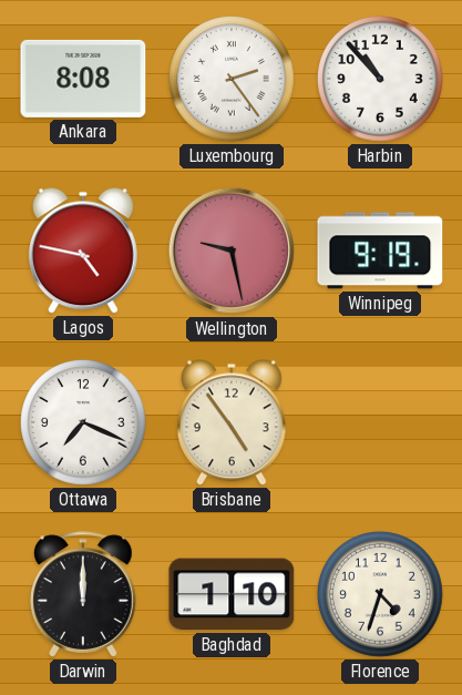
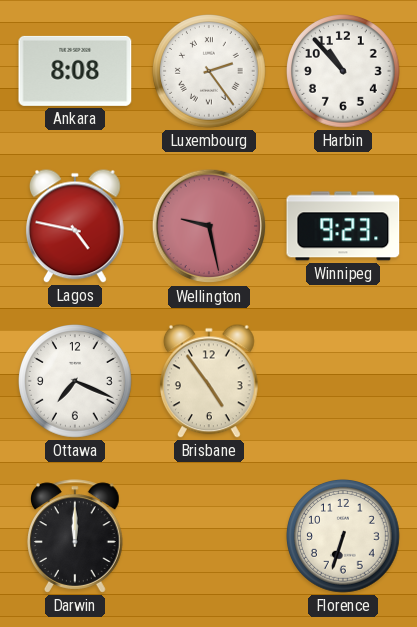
Winnipeg: 9:19 -> 9:23 (343, 226)
Baghdad: 1:10 -> none (232, 594)
Florence: 4:33 -> 6:33 (344, 537)
